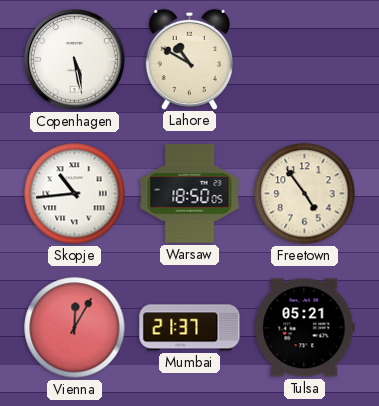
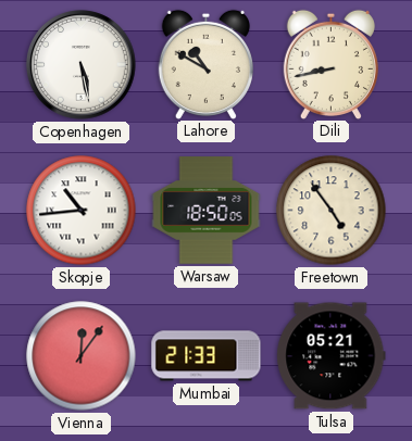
Dili: none -> 8:43 (330, 64)
Vienna: 12:05 -> 12:06 (82, 356)
Mumbai: 21:37 -> 21:33 (207, 356)
